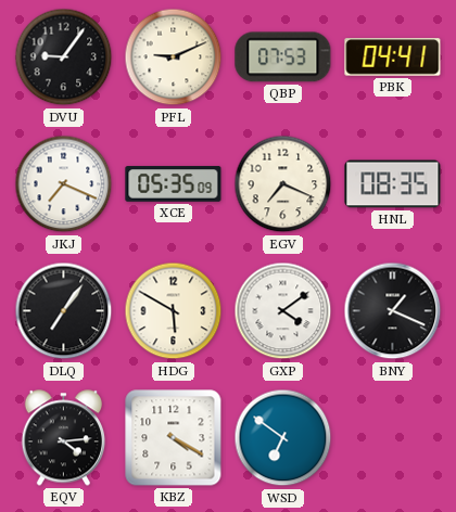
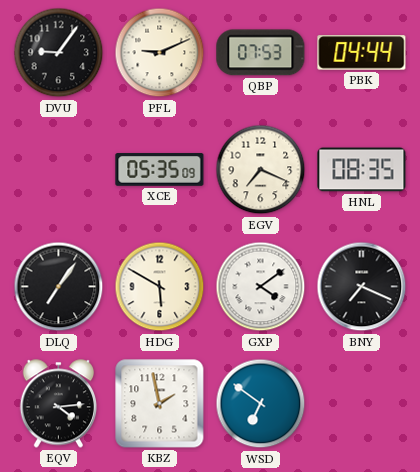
PBK: 04:41 -> 04:44 (362, 53)
JKJ: 7:19 -> none (64, 184)
BNY: 1:19 -> 7:19 (362, 287)
KBZ: 4:20 -> 1:58 (160, 404)
